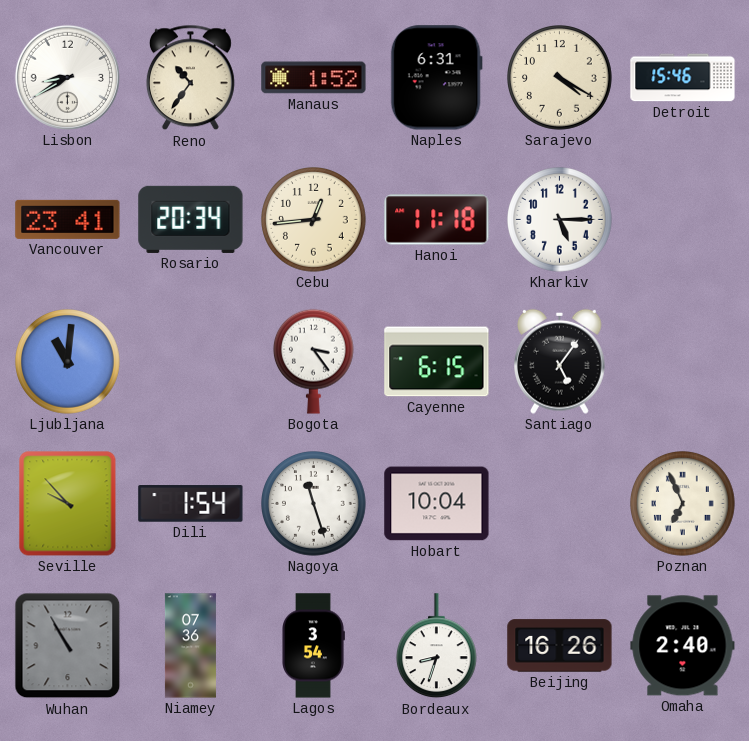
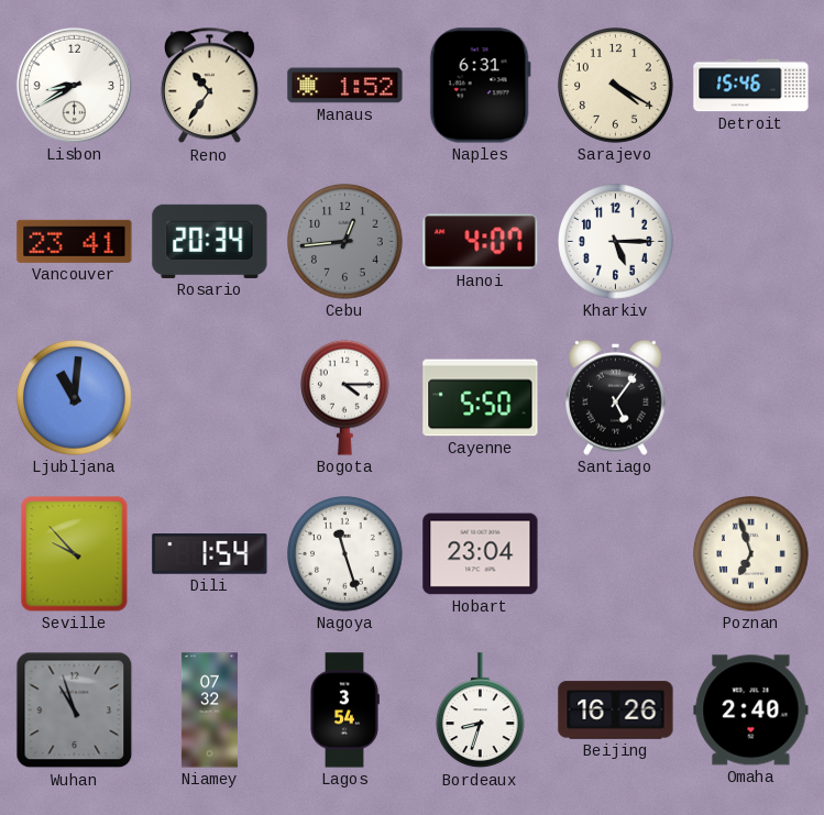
Cebu dial: cream -> grey (345, 242)
Hanoi: 11:18 -> 4:07 (481, 242)
Bogota: 3:24 -> 4:15 (344, 397)
Cayenne: 6:15 -> 5:50 (481, 398)
Hobart: 10:04 -> 23:04 (481, 554)
Poznan: 6:56 -> 6:57 (751, 554)
Wuhan: 10:55 -> 10:57 (75, 711)
Niamey: 07:36 -> 07:32 (209, 711)
